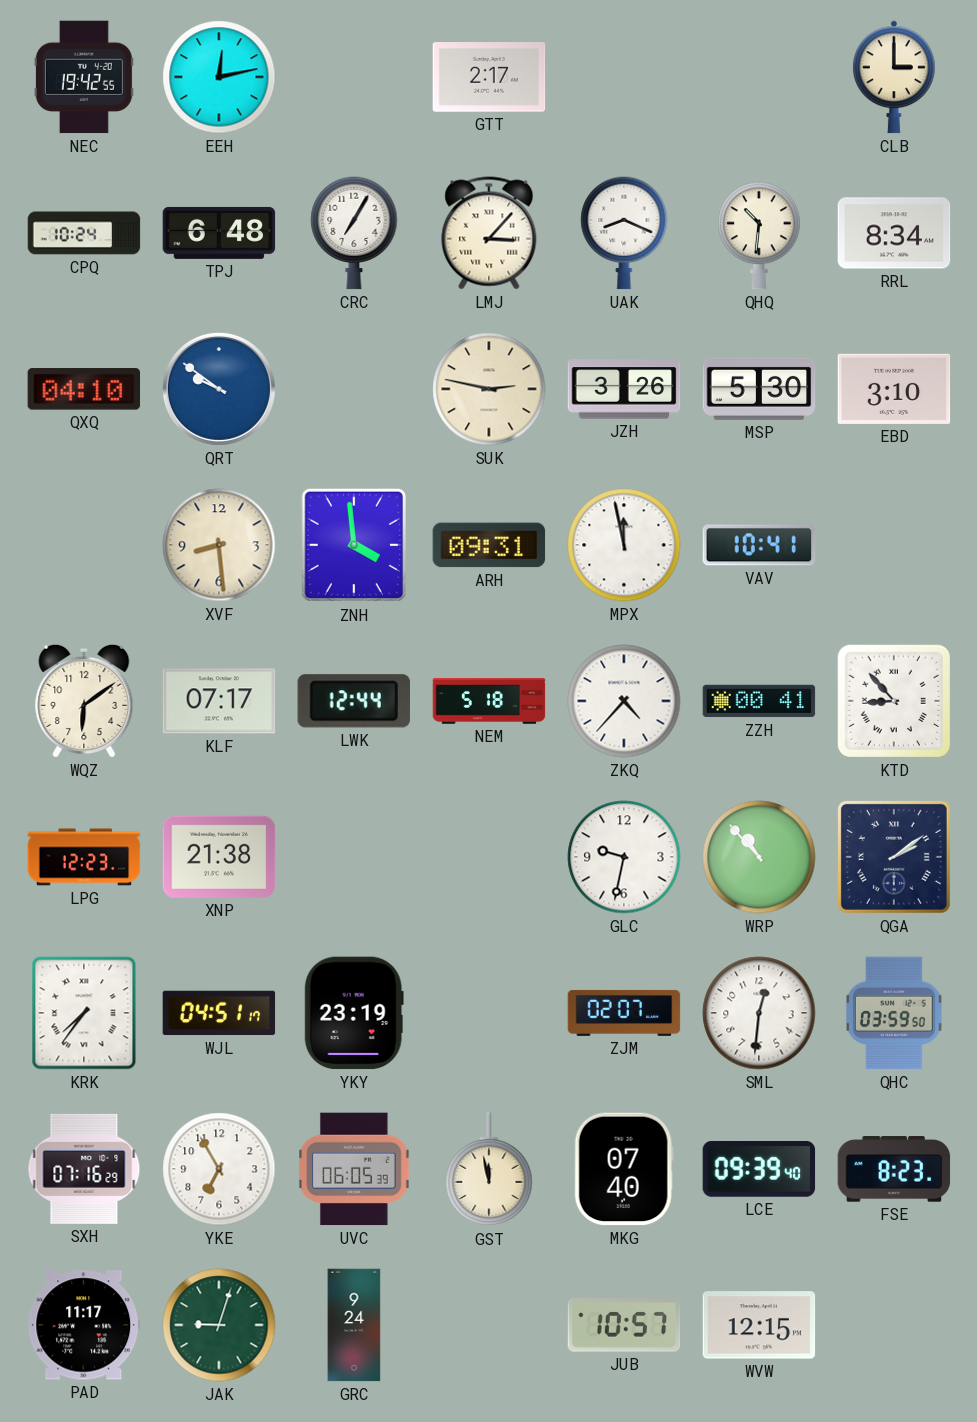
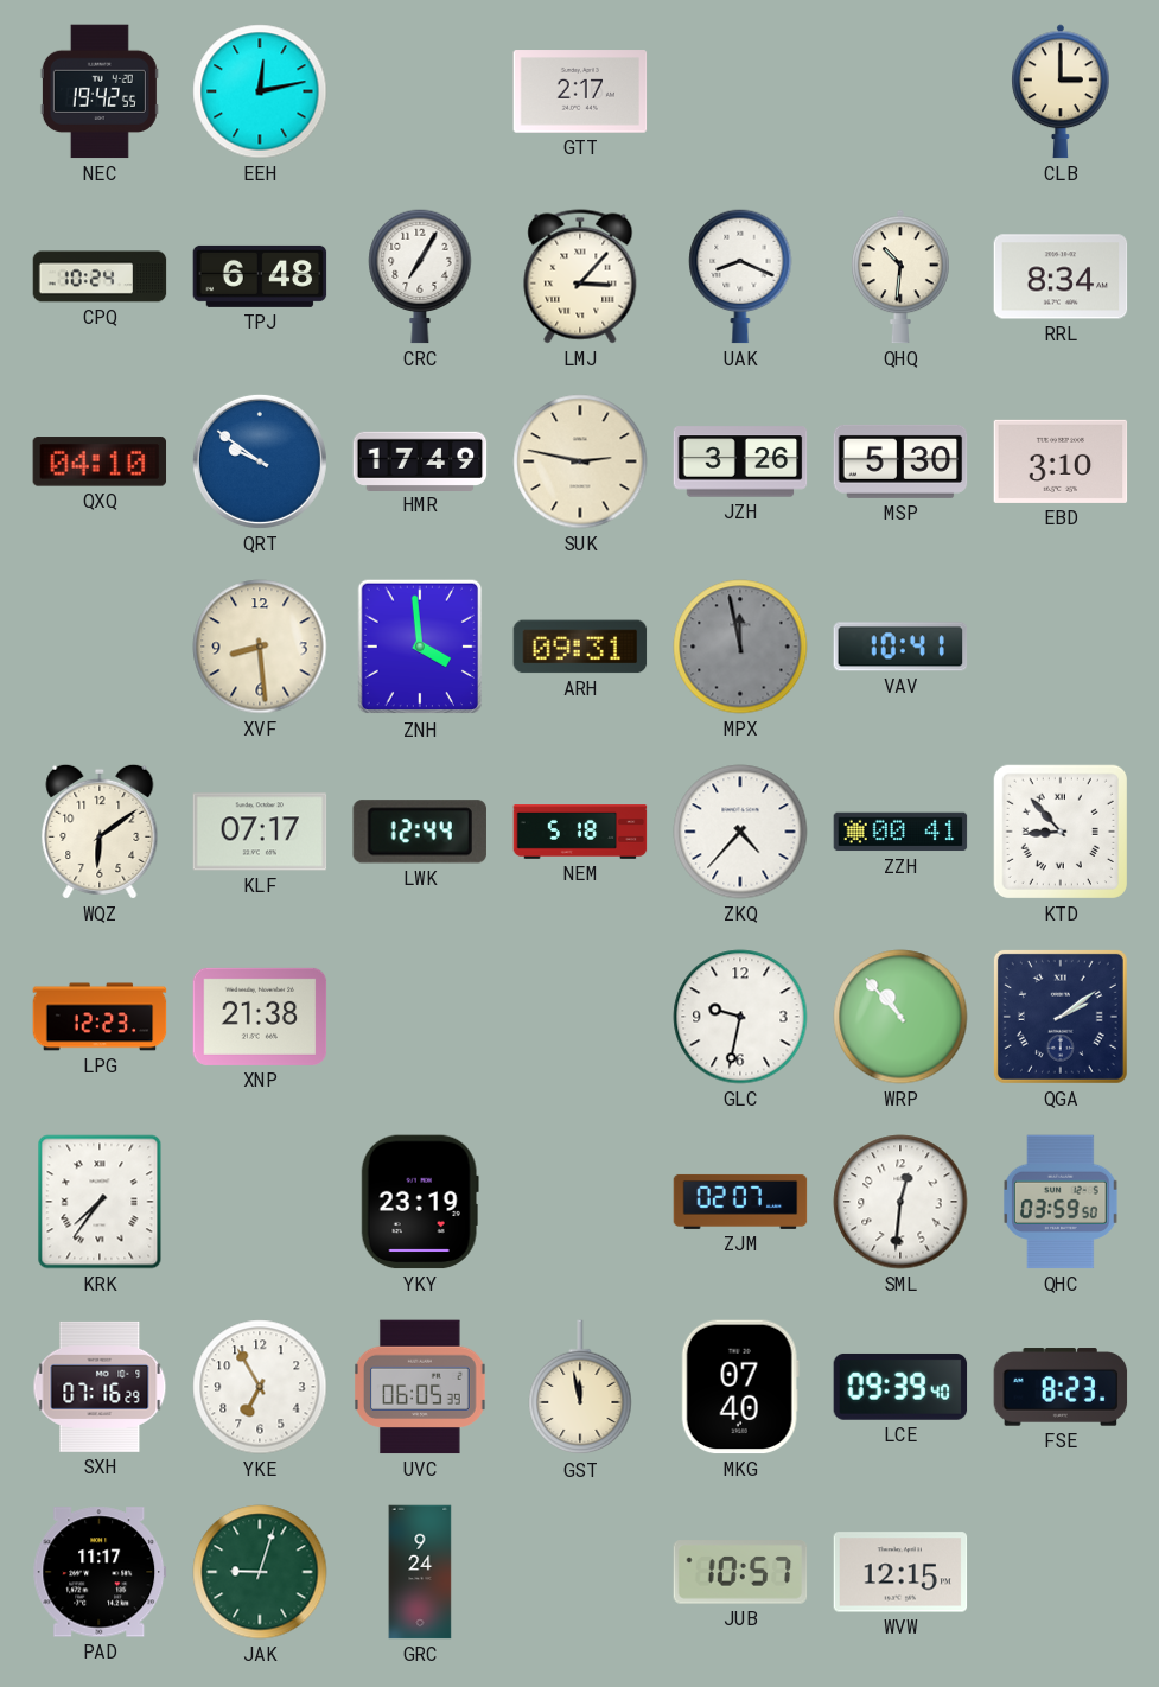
HMR: none -> 17:49 (420, 460)
MPX dial: white -> grey (740, 647)
WJL: 04:51 -> none (219, 1013)
